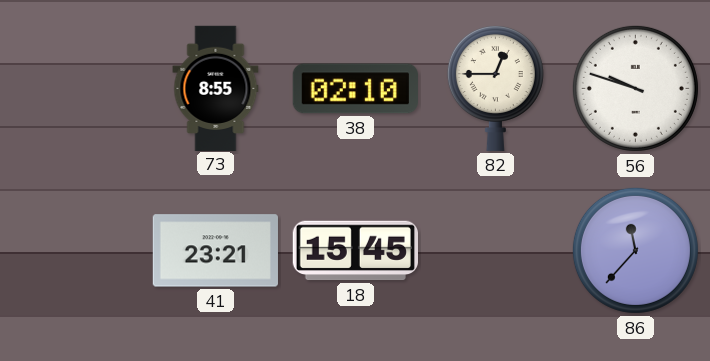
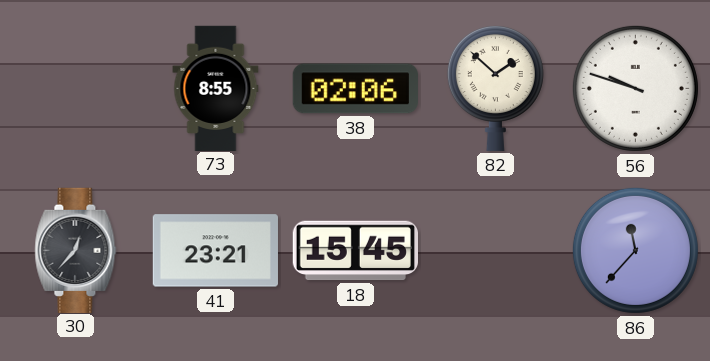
38: 02:10 -> 02:06 (355, 89)
82: 12:45 -> 1:52 (495, 88)
30: none -> 12:37 (76, 250)
